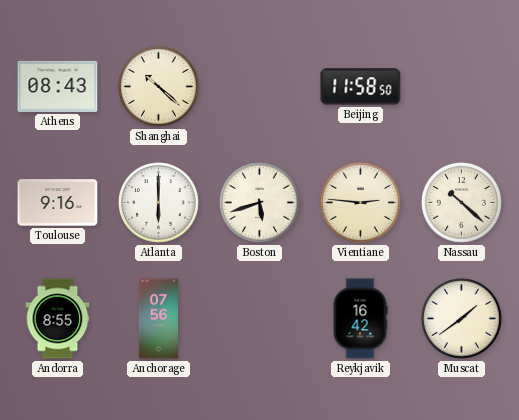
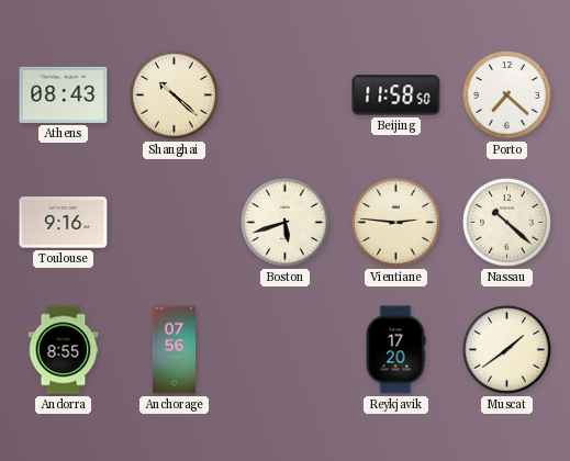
Porto: none -> 7:22 (507, 95)
Atlanta: 6:00 -> none (159, 203)
Reykjavik: 16:42 -> 17:20 (395, 350)
